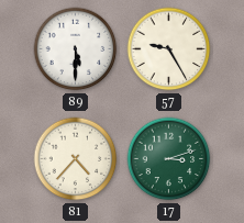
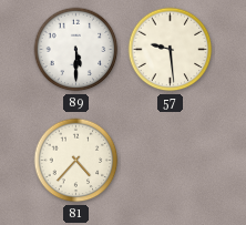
57: 9:25 -> 9:29 (171, 50)
17: 3:12 -> none (169, 159)
